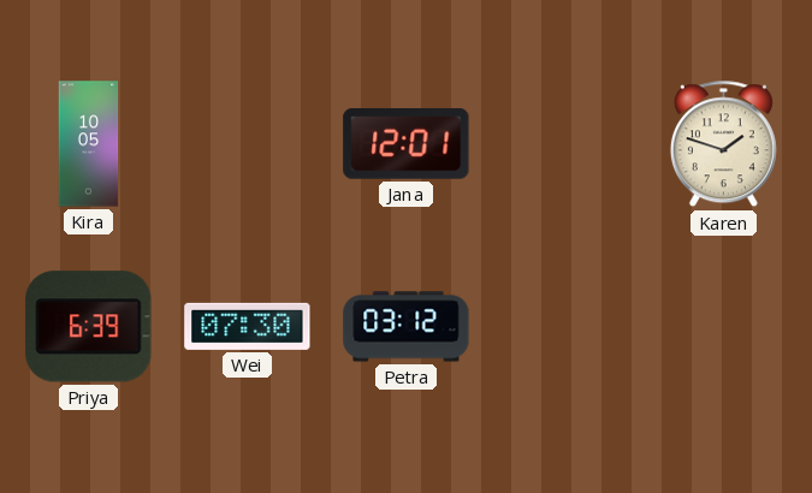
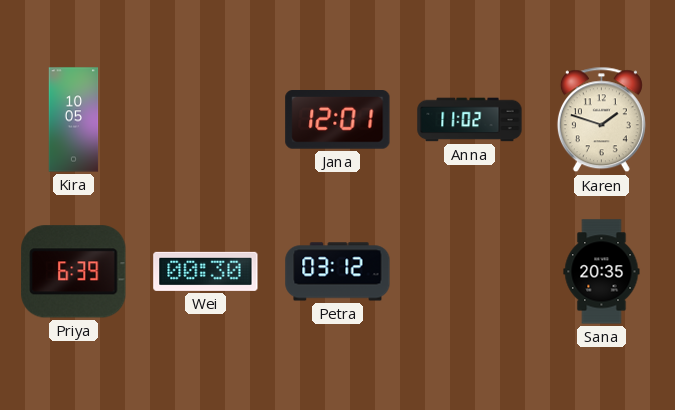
Anna: none -> 11:02 (470, 120)
Wei: 07:30 -> 00:30 (206, 271)
Sana: none -> 20:35 (602, 272)
